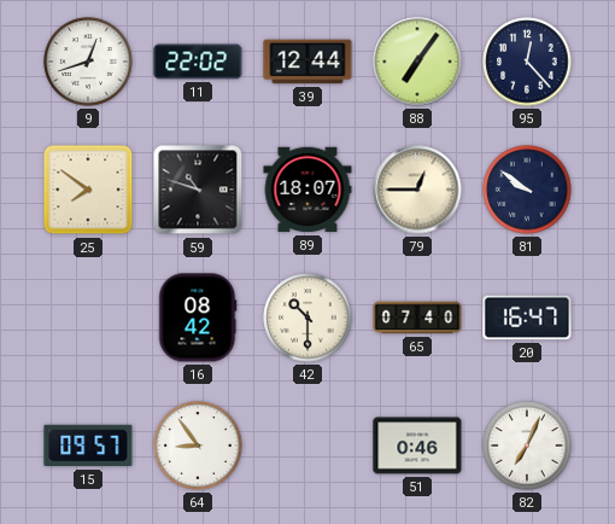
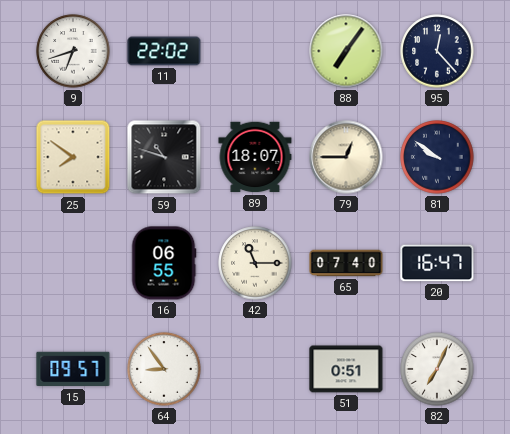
9: 12:42 -> 6:42 (73, 51)
39: 12:44 -> none (307, 62)
16: 08:42 -> 06:55 (164, 263)
42: 10:30 -> 11:15 (255, 263)
51: 0:46 -> 0:51 (346, 369)
